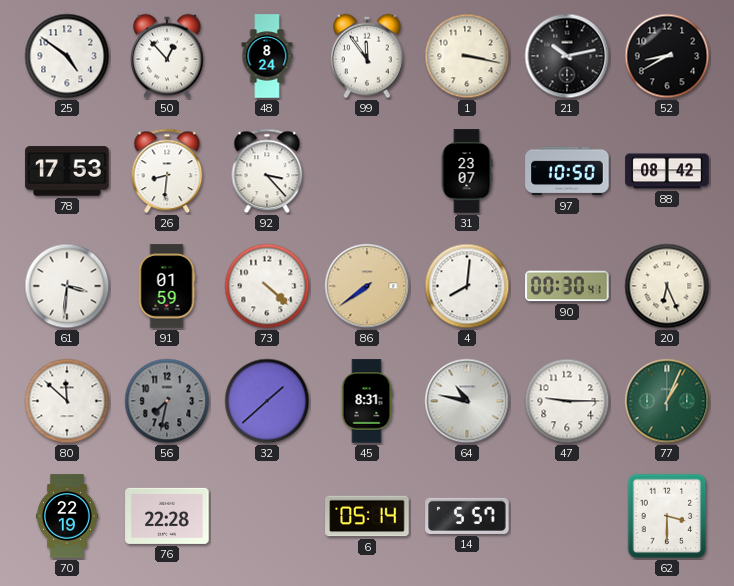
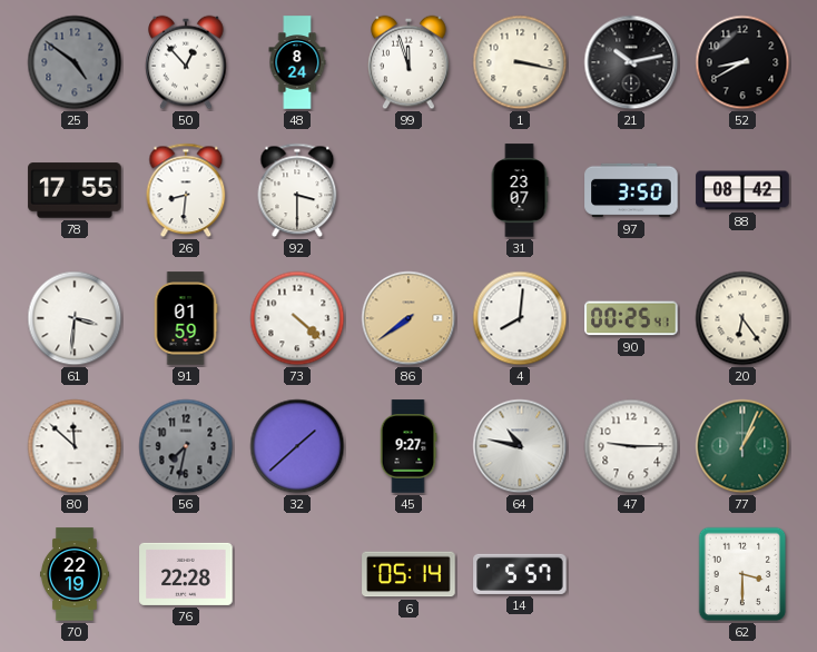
25 dial: white -> grey (75, 62)
99: 11:54 -> 11:57 (408, 62)
78: 17:53 -> 17:55 (75, 190)
92: 3:23 -> 3:30 (297, 190)
97: 10:50 -> 3:50 (631, 190)
90: 00:30 -> 00:25 (631, 318)
20: 6:26 -> 6:24 (742, 318)
45: 8:31 -> 9:27 (408, 446)
